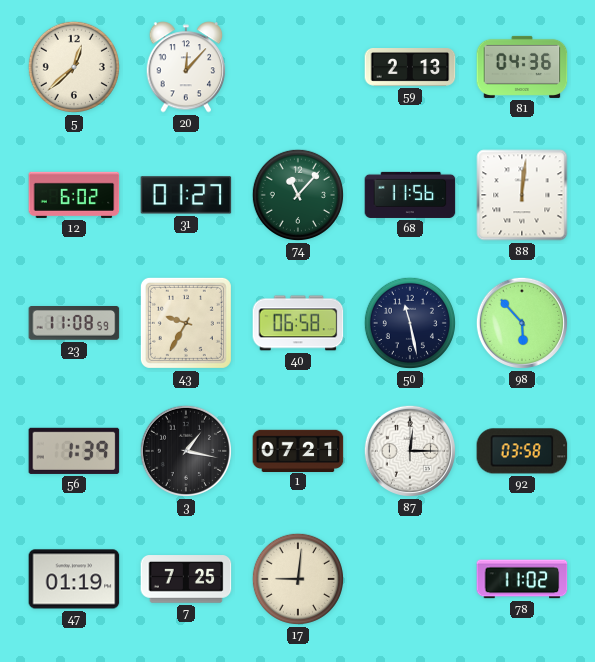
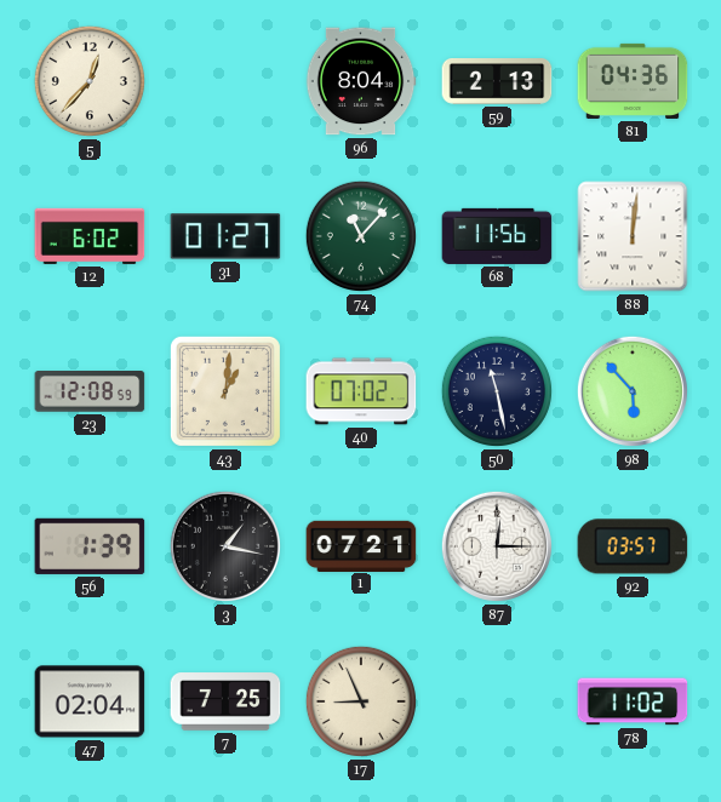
5: 12:38 -> 12:37 (90, 81)
20: 12:07 -> none (186, 67)
96: none -> 8:04 (361, 81)
23: 11:08 -> 12:08 (90, 391)
43: 9:35 -> 1:01 (225, 391)
40: 06:58 -> 07:02 (361, 391)
92: 03:58 -> 03:57 (633, 546)
47: 01:19 -> 02:04 (90, 701)
17: 9:01 -> 8:56 (361, 701)
